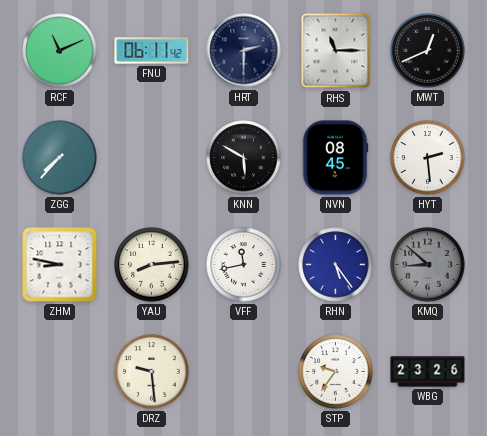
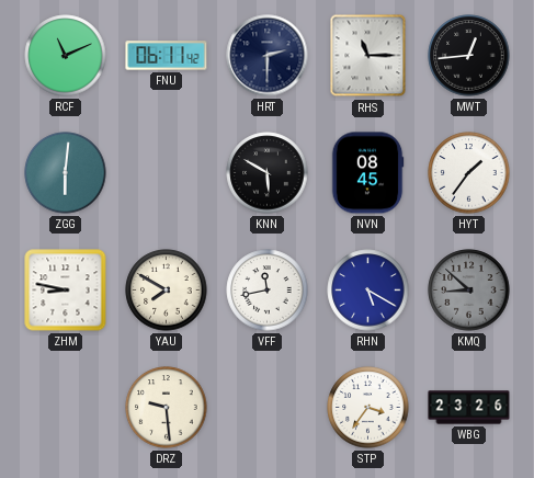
MWT: 12:41 -> 12:44 (469, 56)
ZGG: 7:37 -> 6:01 (66, 173)
HYT: 2:29 -> 1:36 (469, 173)
YAU: 8:14 -> 7:50 (167, 291)
RHN: 5:24 -> 5:20 (368, 291)
STP: 9:36 -> 3:36 (368, 408)
